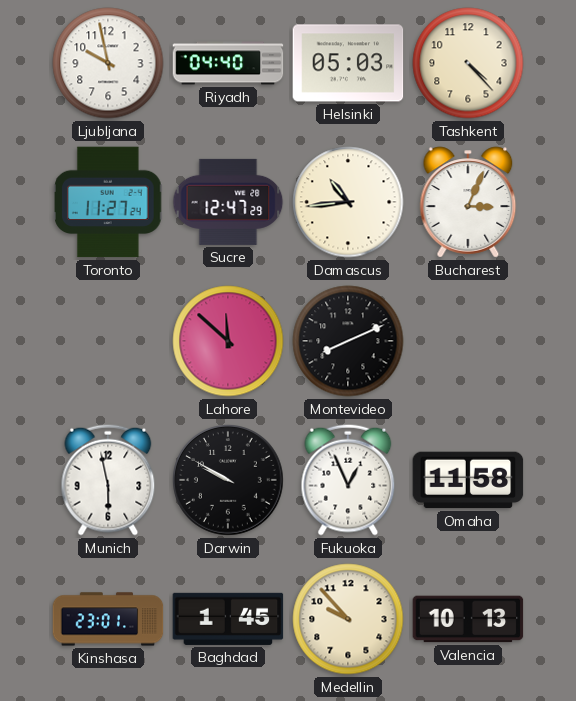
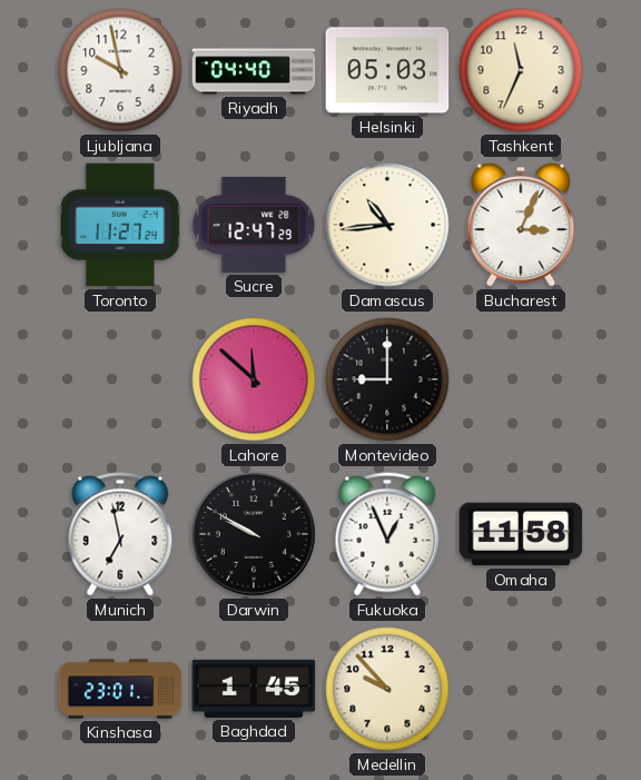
Tashkent: 4:23 -> 11:34 (521, 70)
Montevideo: 8:11 -> 9:00 (387, 379)
Munich: 5:58 -> 6:58 (120, 534)
Valencia: 10:13 -> none (468, 619)
